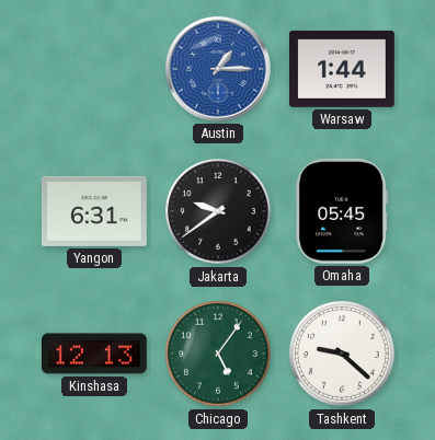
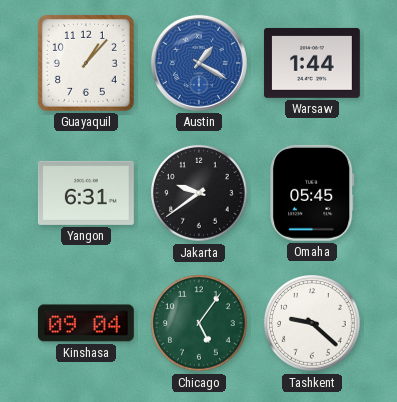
Guayaquil: none -> 1:07 (86, 63)
Austin: 1:15 -> 1:20 (199, 63)
Kinshasa: 12:13 -> 09:04 (86, 323)
